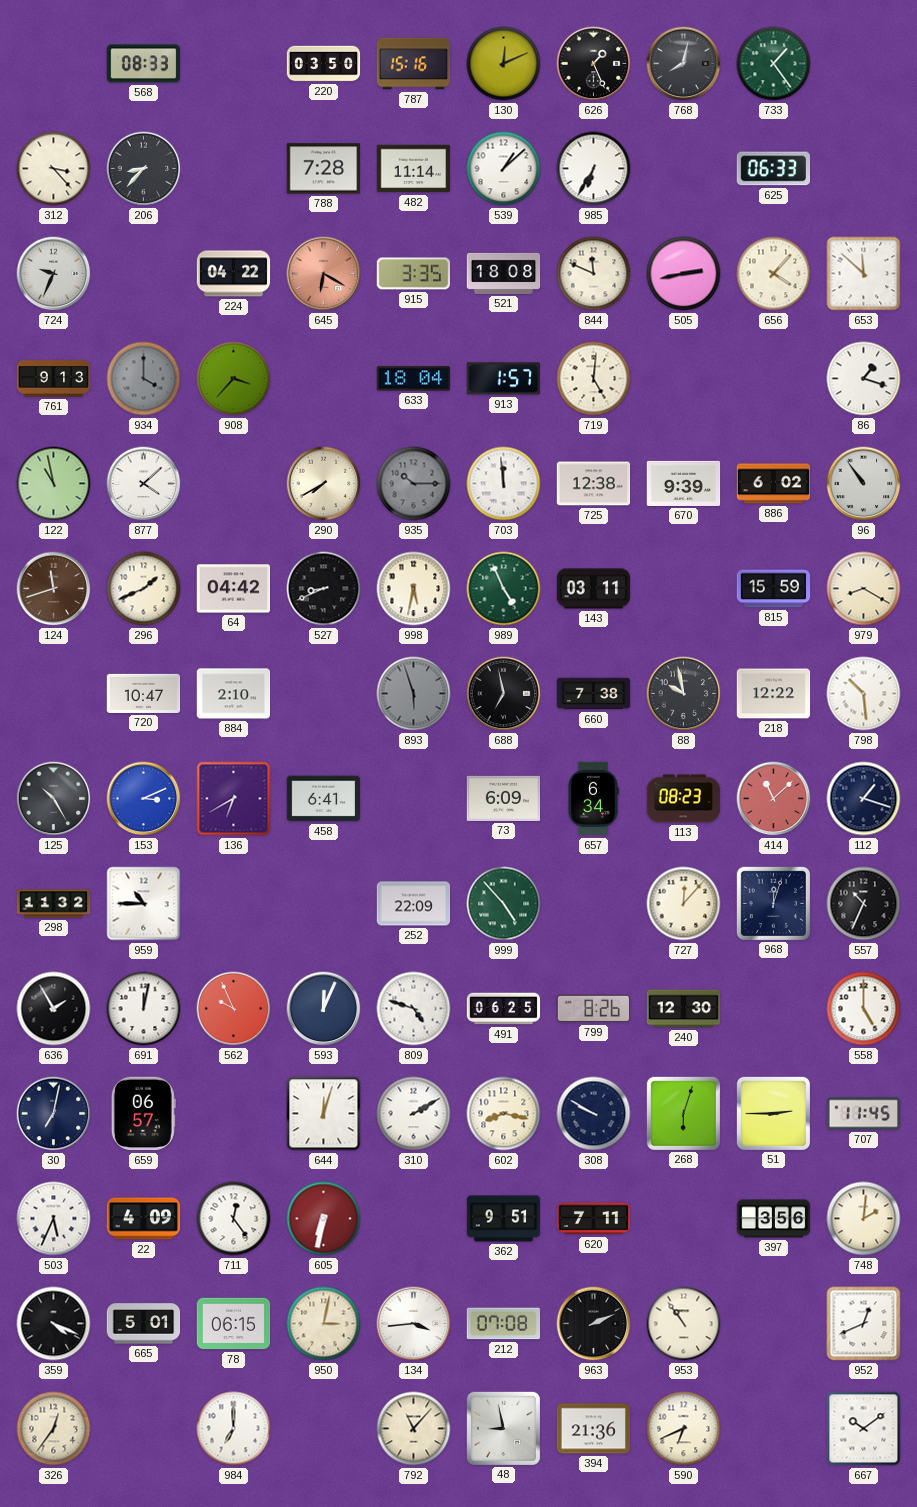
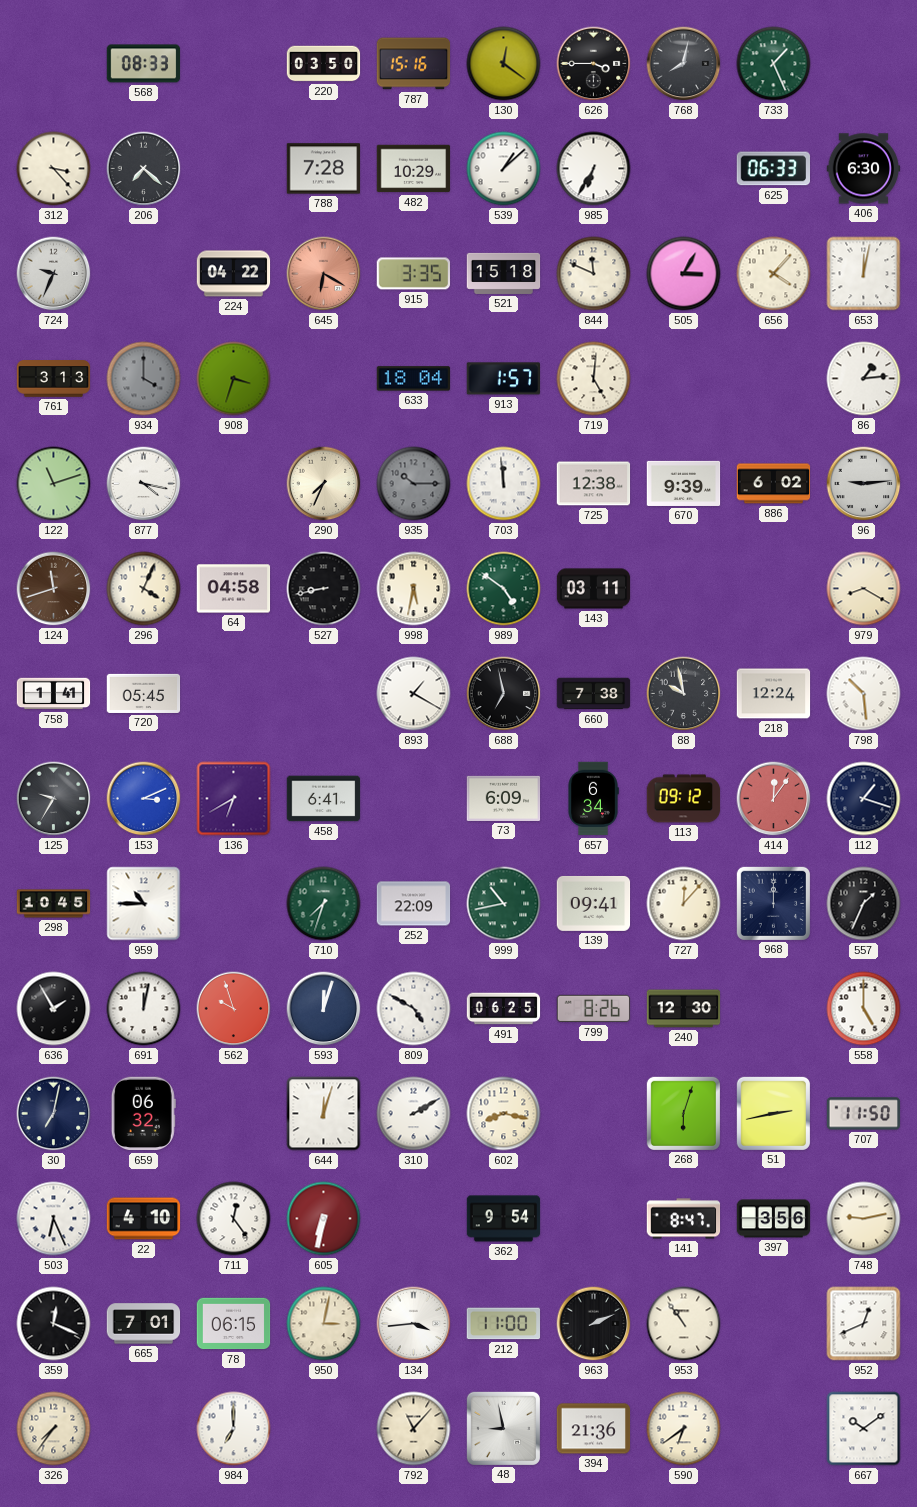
130: 12:11 -> 12:21 (504, 64)
626: 1:26 -> 3:45 (594, 64)
733: 1:24 -> 1:26 (774, 64)
206: 8:37 -> 7:22 (144, 169)
482: 11:14 -> 10:29 (414, 169)
406: none -> 6:30 (864, 169)
521: 18:08 -> 15:18 (504, 273)
505: 2:43 -> 3:05 (684, 274)
653: 11:52 -> 12:02 (864, 274)
761: 9:13 -> 3:13 (54, 379)
908: 3:37 -> 3:33 (234, 379)
86: 1:18 -> 1:14 (864, 379)
122: 10:58 -> 11:12 (54, 484)
877: 4:08 -> 4:17 (144, 484)
290: 7:40 -> 7:34 (324, 484)
96: 10:54 -> 9:14 (864, 484)
296: 1:41 -> 4:04 (144, 589)
64: 04:42 -> 04:58 (234, 589)
527: 8:41 -> 8:43 (324, 589)
989: 4:56 -> 4:51 (504, 589)
815: 15:59 -> none (774, 589)
758: none -> 1:41 (54, 694)
720: 10:47 -> 05:45 (144, 693)
884: 2:10 -> none (234, 694)
893: 5:57 -> 1:20 (414, 694)
893 dial: grey -> white (414, 694)
218: 12:22 -> 12:24 (774, 694)
125: 10:25 -> 9:35 (54, 799)
113: 08:23 -> 09:12 (684, 799)
414: 11:08 -> 12:06 (774, 799)
298: 11:32 -> 10:45 (54, 904)
710: none -> 7:33 (324, 904)
999: 4:53 -> 10:43 (504, 904)
139: none -> 09:41 (594, 903)
968: 12:03 -> 12:00 (773, 903)
557: 10:34 -> 1:34 (864, 904)
562: 9:56 -> 9:57 (234, 1009)
593: 12:04 -> 12:03 (324, 1009)
809: 4:48 -> 4:50 (414, 1009)
659: 06:57 -> 06:32 (143, 1114)
308: 9:50 -> none (594, 1114)
51: 2:45 -> 2:43 (773, 1113)
707: 11:45 -> 11:50 (864, 1114)
503: 5:34 -> 6:26 (54, 1219)
22: 4:09 -> 4:10 (144, 1219)
362: 9:51 -> 9:54 (504, 1219)
620: 7:11 -> none (594, 1219)
141: none -> 8:47 (684, 1219)
748: 2:01 -> 9:13 (864, 1219)
359: 4:19 -> 12:19 (54, 1324)
665: 5:01 -> 7:01 (144, 1324)
212: 07:08 -> 11:00 (504, 1324)
326: 12:36 -> 7:36 (54, 1429)
590: 6:41 -> 6:39 (684, 1429)
